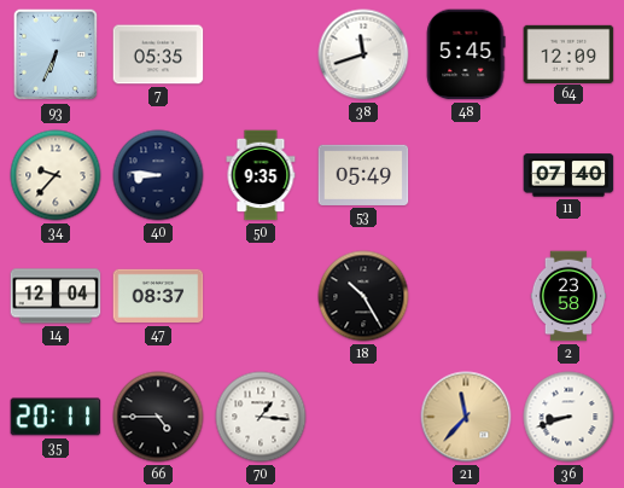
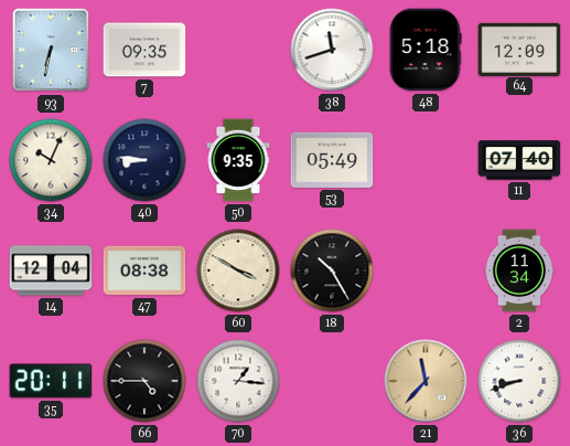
93: 6:34 -> 6:32 (51, 50)
7: 05:35 -> 09:35 (144, 50)
48: 5:45 -> 5:18 (426, 50)
34: 9:37 -> 10:04 (51, 160)
47: 08:37 -> 08:38 (144, 270)
60: none -> 3:50 (238, 270)
2: 23:58 -> 11:34 (519, 270)
